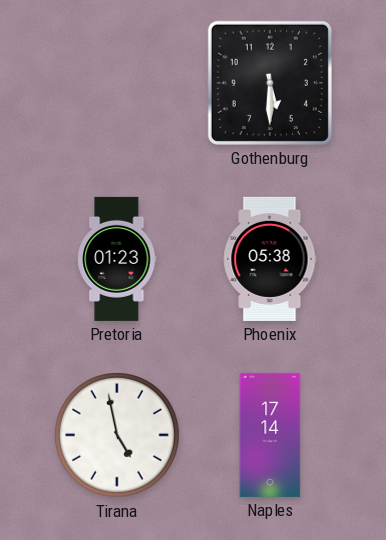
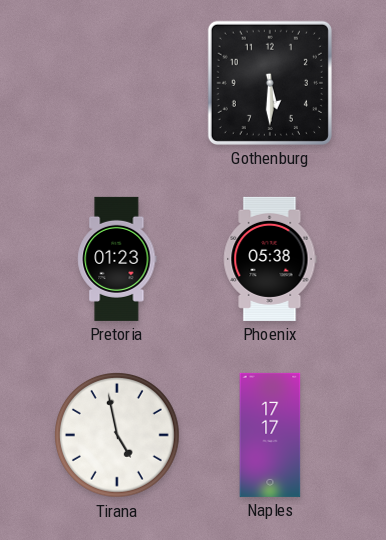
Naples: 17:14 -> 17:17 (270, 435)
